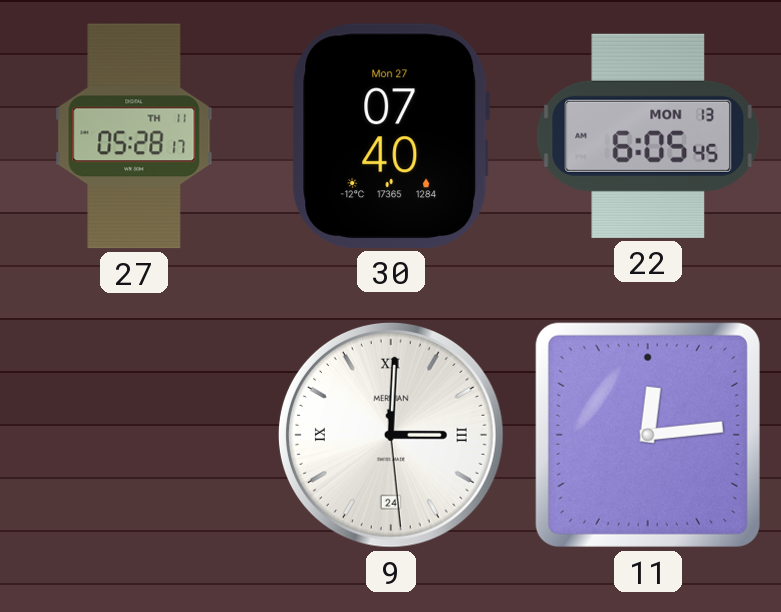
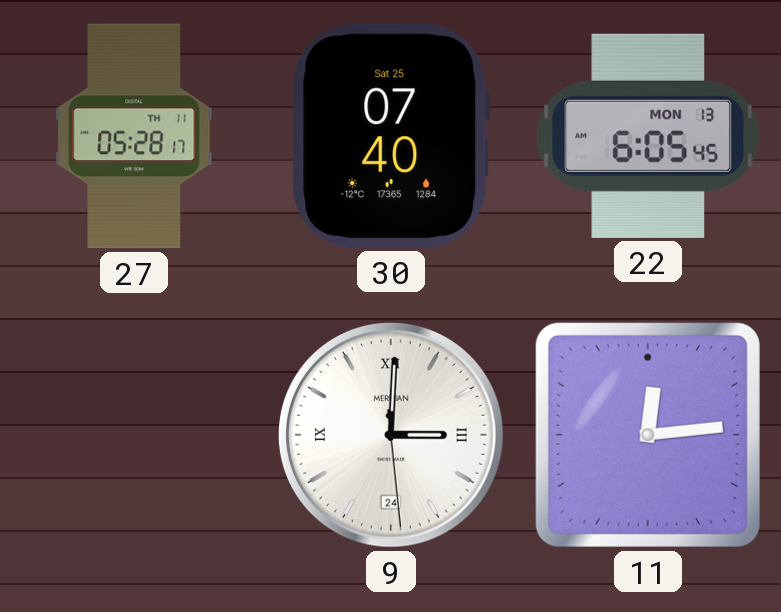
30 date: Mon 27 -> Sat 25 (391, 136)
